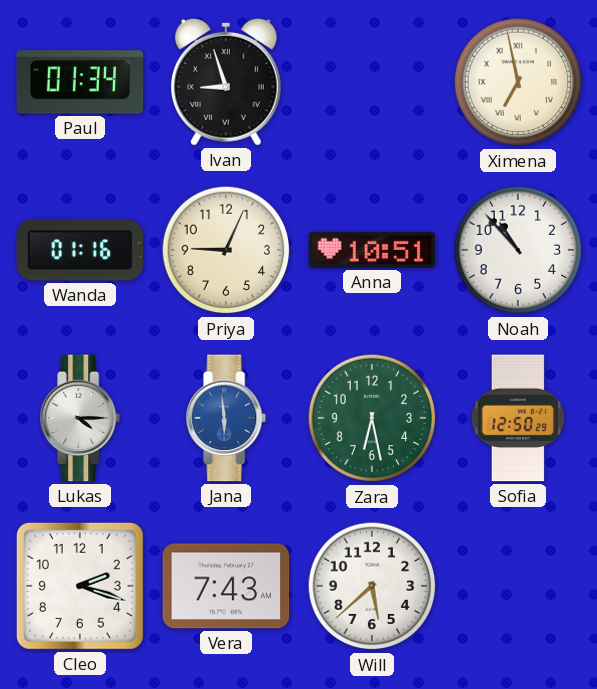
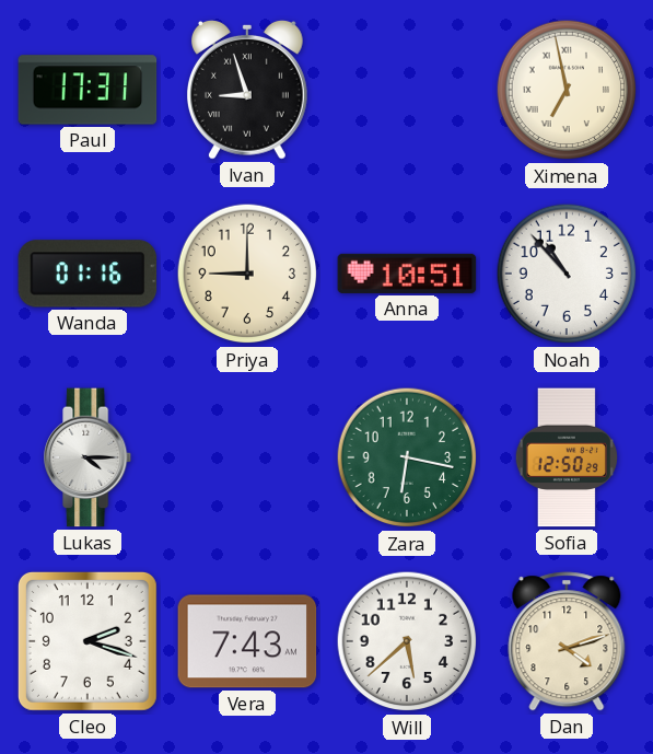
Paul: 01:34 -> 17:31 (88, 90)
Priya: 9:04 -> 9:00 (247, 274)
Jana: 5:59 -> none (227, 418)
Zara: 6:28 -> 6:17 (407, 457)
Dan: none -> 4:12 (567, 641)
